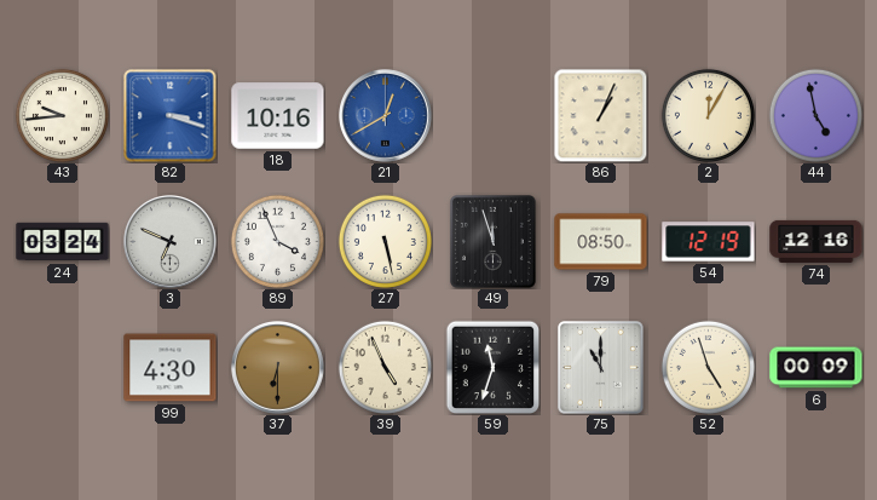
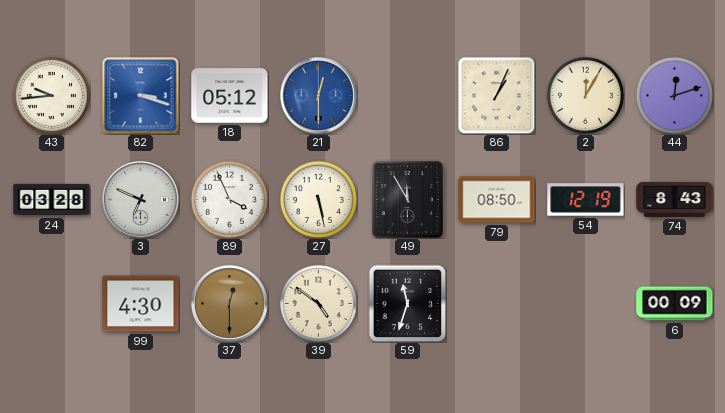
18: 10:16 -> 05:12 (230, 96)
21: 12:40 -> 12:30 (319, 96)
44: 4:58 -> 12:12 (674, 95)
24: 03:24 -> 03:28 (52, 200)
49: 11:57 -> 11:55 (408, 200)
74: 12:16 -> 8:43 (675, 199)
37: 6:30 -> 12:30 (230, 304)
39: 4:56 -> 4:51 (318, 303)
75: 11:00 -> none (601, 368)
52: 4:57 -> none (708, 367)
